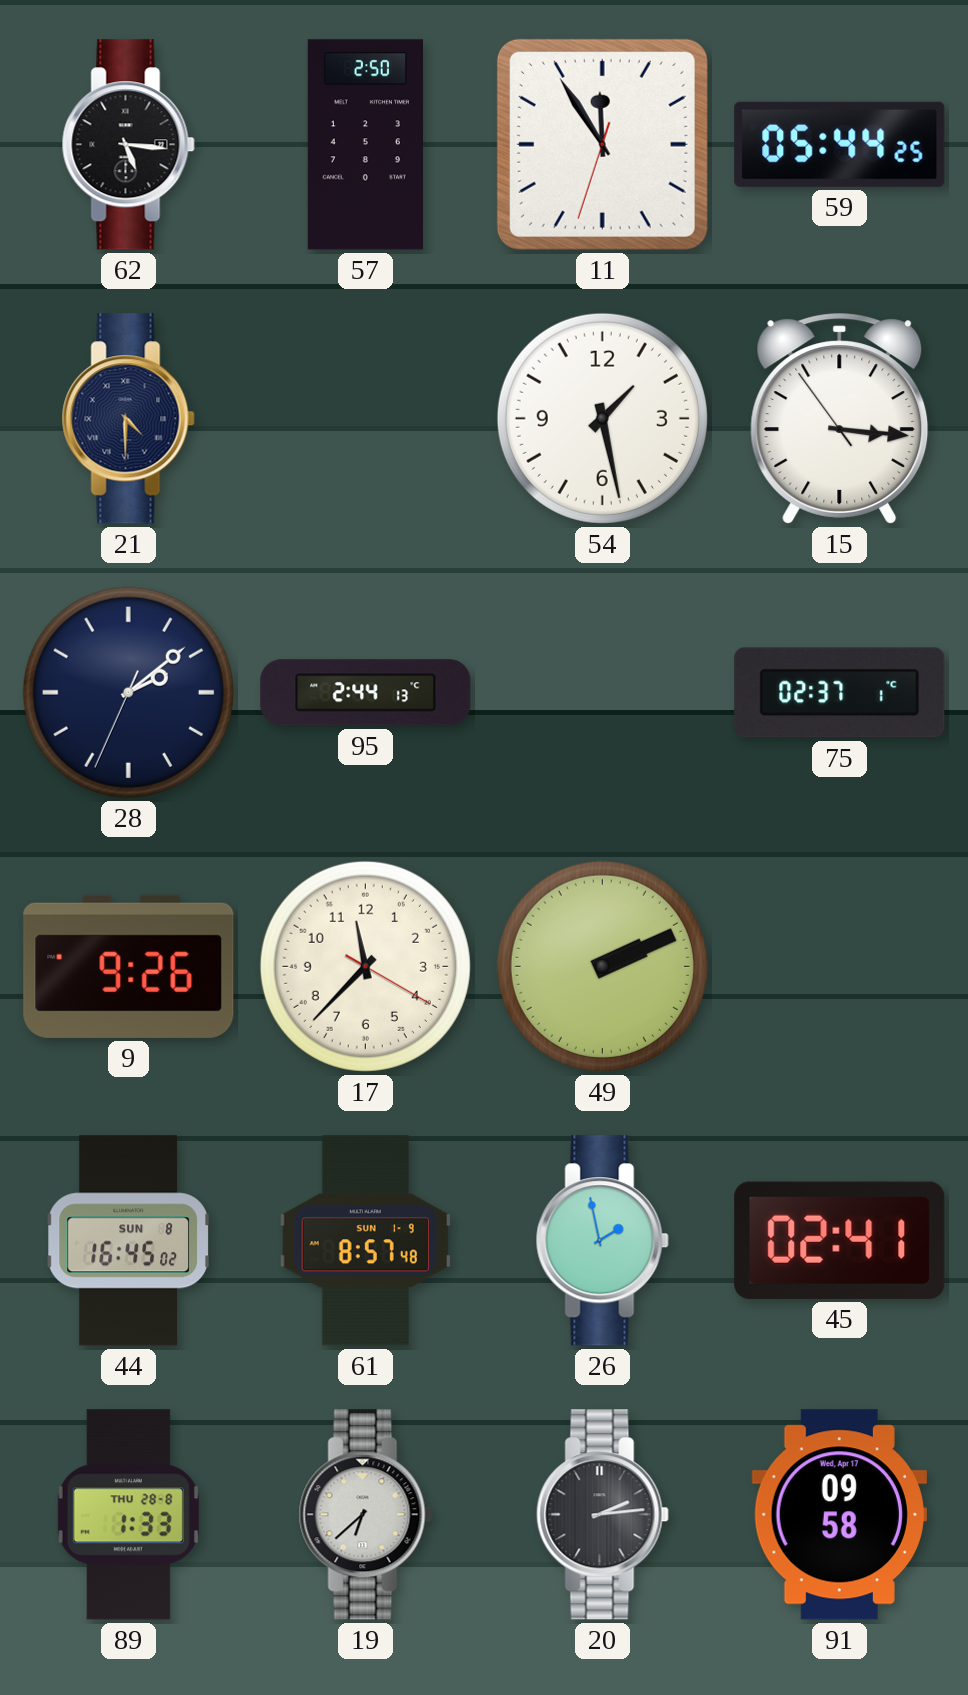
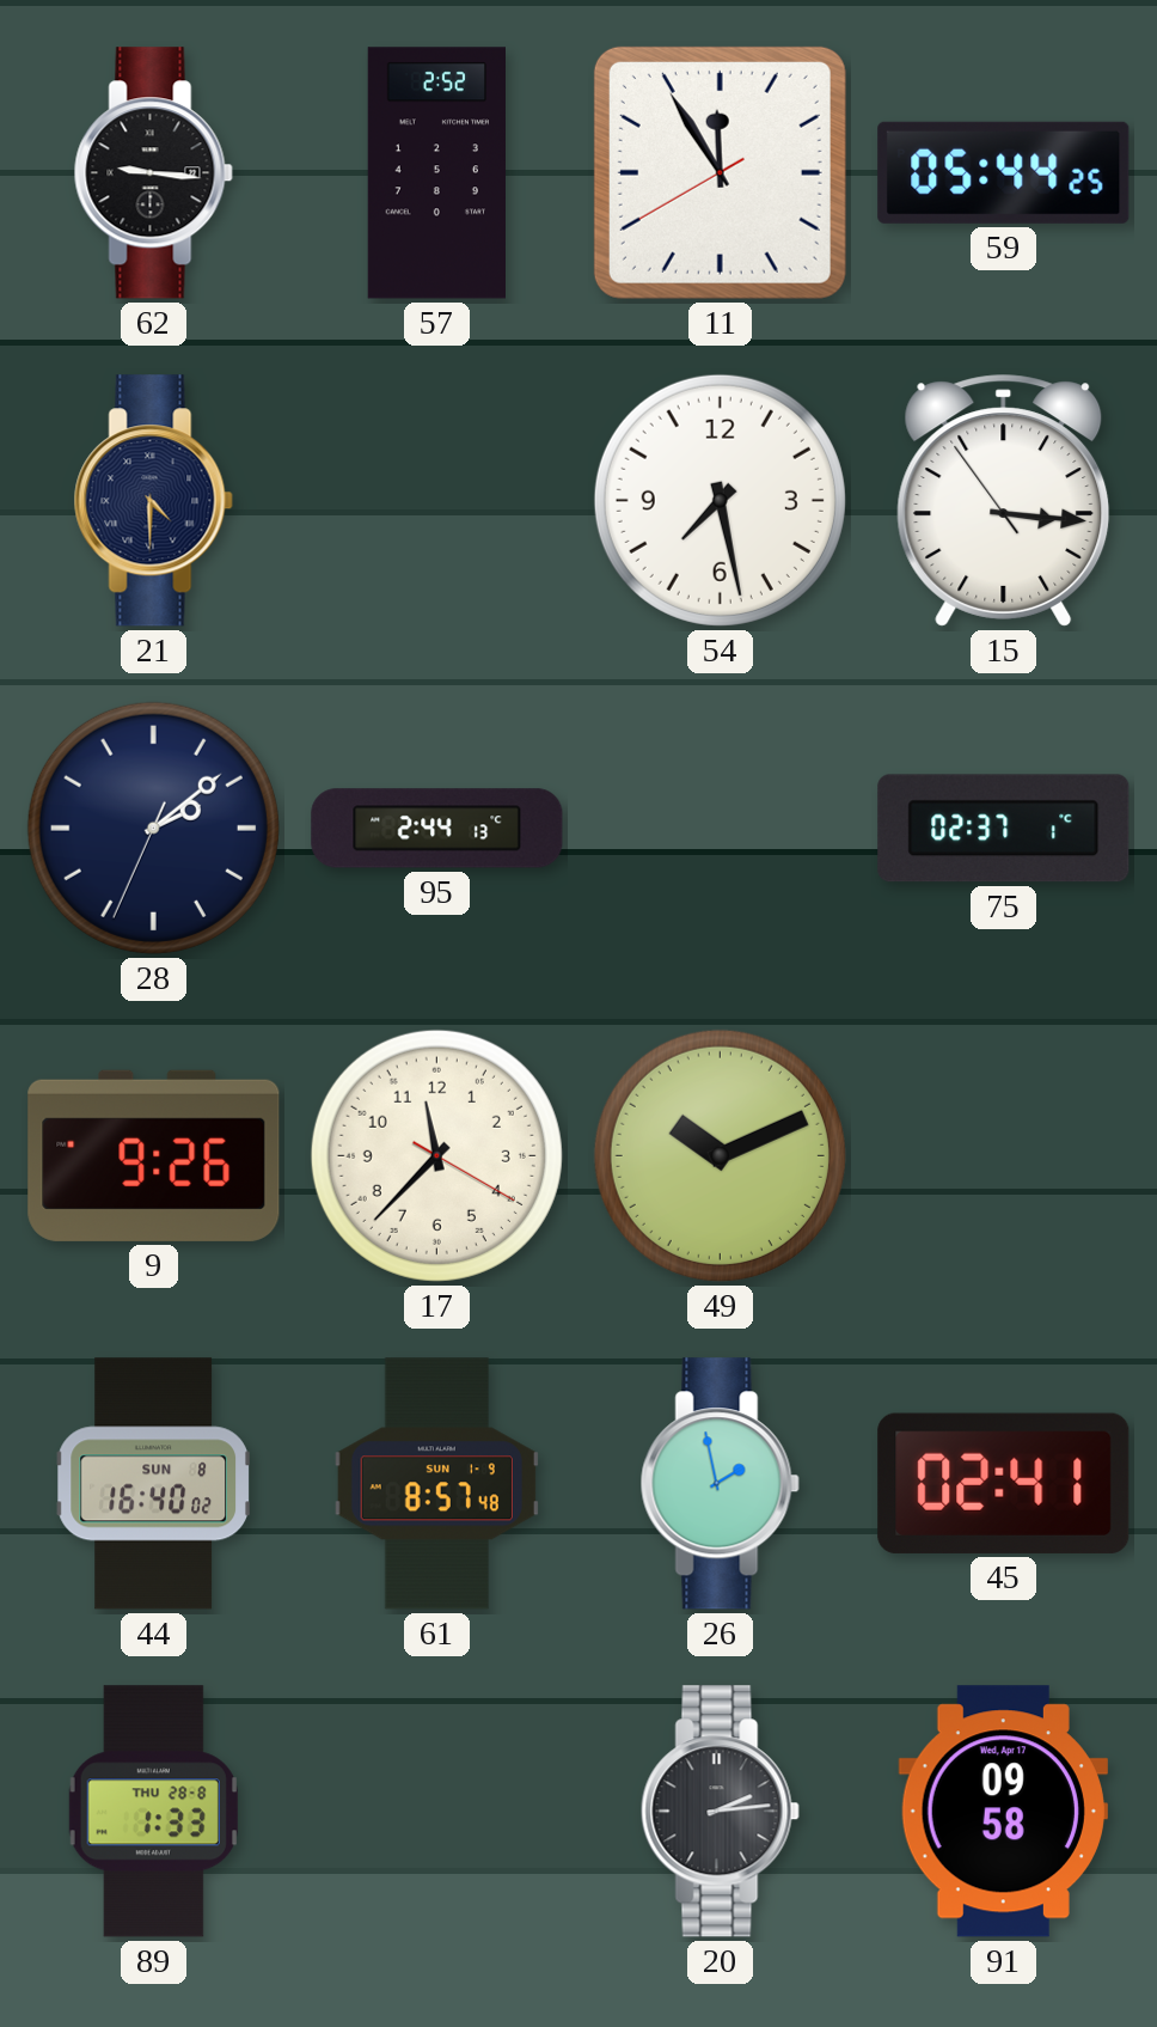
62: 5:16 -> 9:16 (153, 173)
57: 2:50 -> 2:52 (436, 173)
11: 11:54:33 -> 11:54:40 (720, 172)
54: 1:28 -> 7:28 (720, 500)
49: 2:11 -> 10:11 (720, 1155)
44: 16:45 -> 16:40 (153, 1484)
19: 6:38 -> none (365, 1515)
